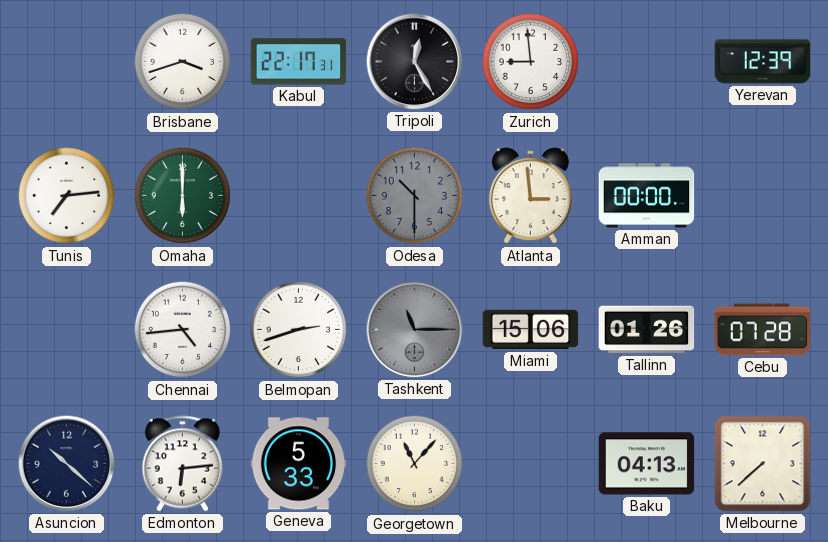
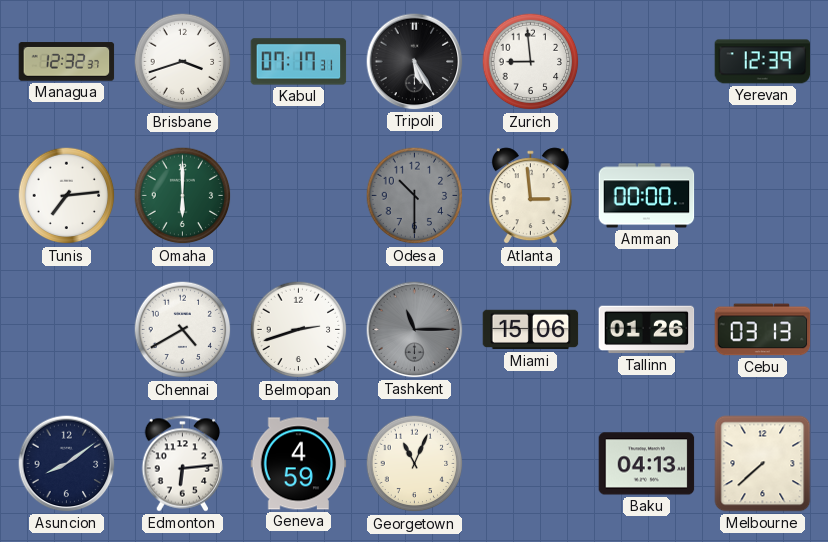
Managua: none -> 12:32 (67, 62)
Kabul: 22:17 -> 07:17 (299, 62)
Tripoli: 12:25 -> 5:25 (415, 62)
Chennai: 4:44 -> 4:40 (183, 330)
Cebu: 07:28 -> 03:13 (763, 330)
Asuncion: 10:22 -> 8:09 (67, 464)
Geneva: 5:33 -> 4:59 (299, 464)
Georgetown: 11:07 -> 11:04 (415, 464)
